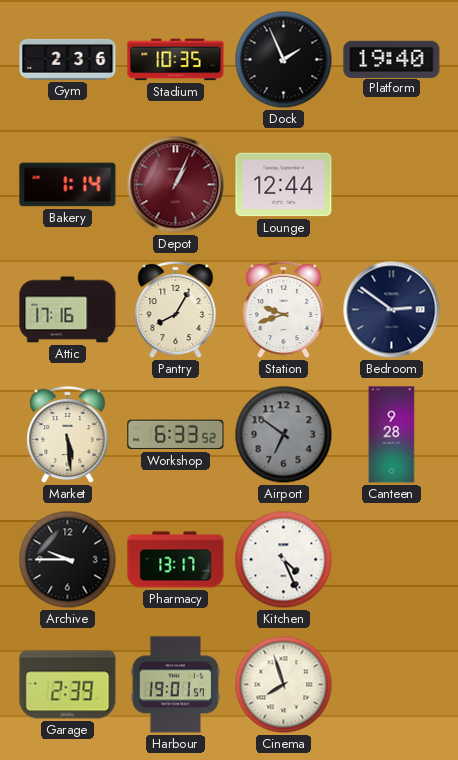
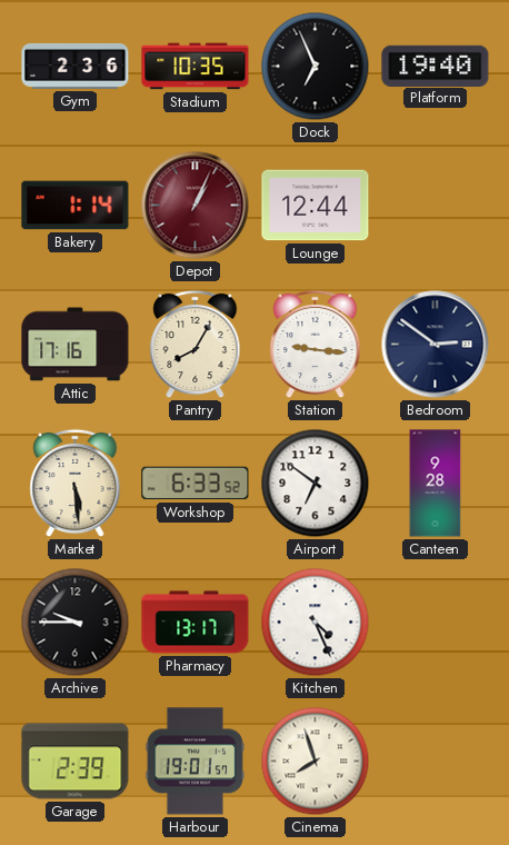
Dock: 1:56 -> 6:56 (316, 67)
Station: 9:42 -> 9:16 (316, 345)
Airport dial: grey -> white (316, 484)
